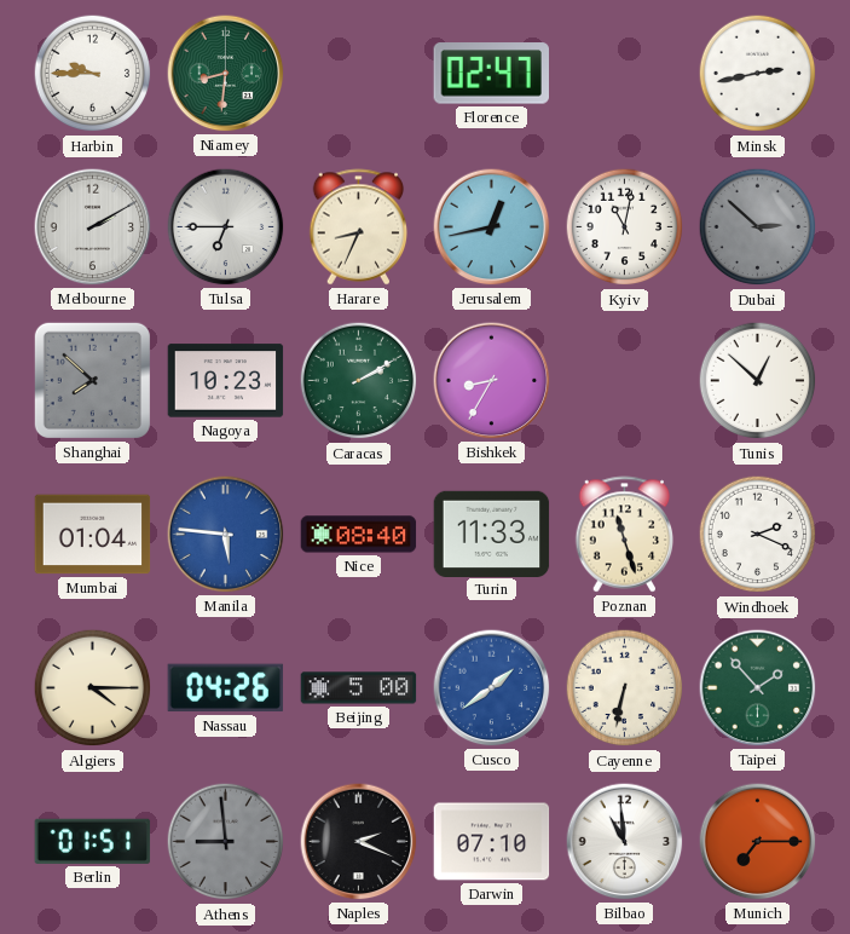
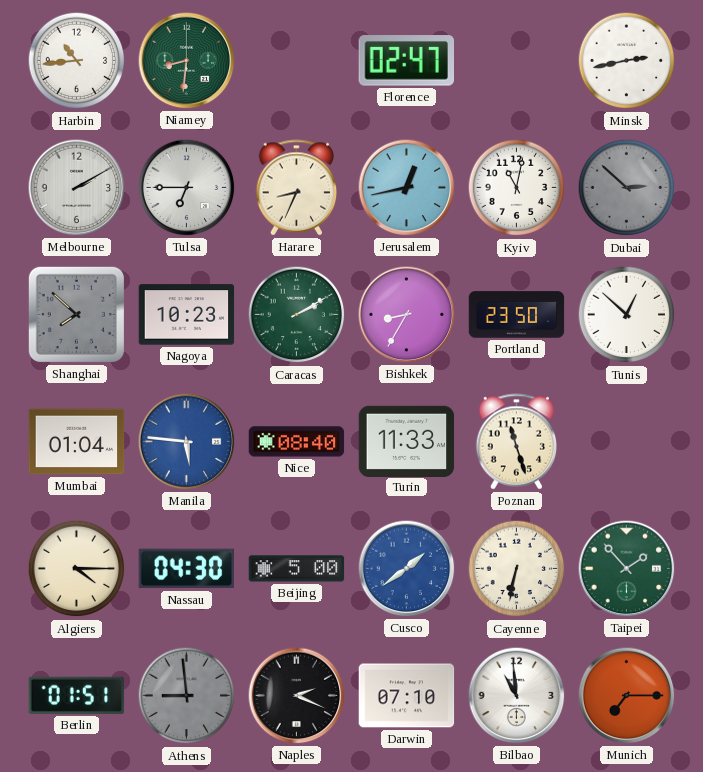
Harbin: 9:45 -> 10:44 (77, 61)
Portland: none -> 23:50 (517, 315)
Windhoek: 2:19 -> none (758, 535)
Nassau: 04:26 -> 04:30 (187, 569)
